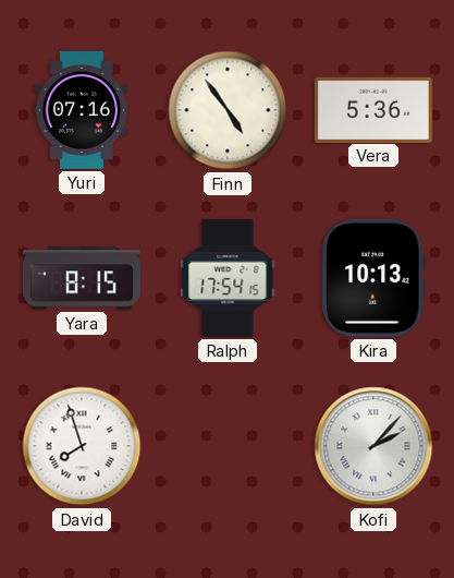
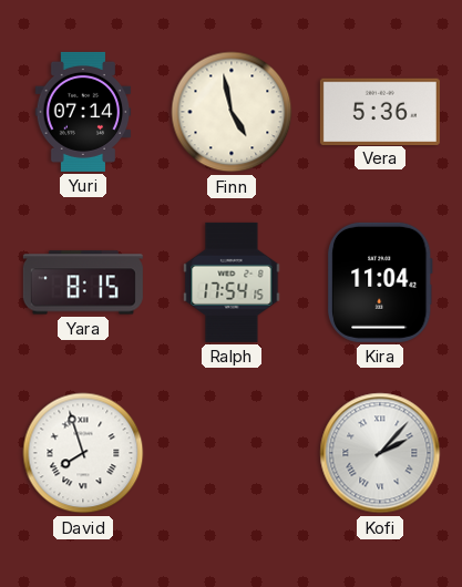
Yuri: 07:16 -> 07:14 (83, 112)
Finn: 4:54 -> 4:58 (232, 112)
Kira: 10:13 -> 11:04 (380, 282)
